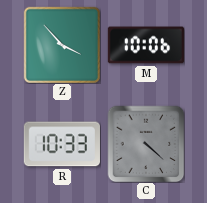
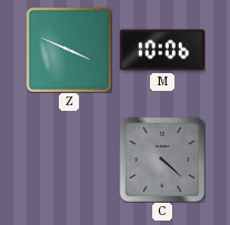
Z: 3:53 -> 3:49 (68, 49)
R: 10:33 -> none (62, 144)
